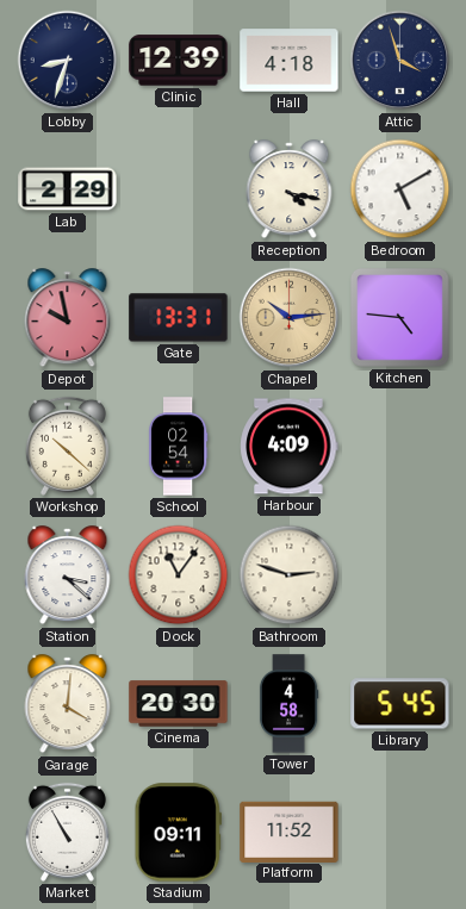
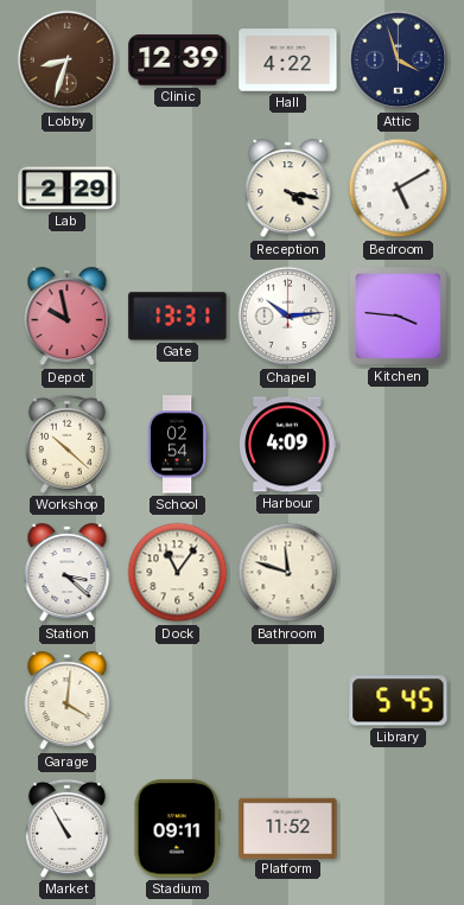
Lobby dial: navy -> brown (68, 60)
Hall: 4:18 -> 4:22 (288, 60)
Chapel dial: champagne -> white (288, 317)
Kitchen: 4:46 -> 3:46 (398, 316)
Bathroom: 2:48 -> 11:48 (288, 573)
Cinema: 20:30 -> none (179, 704)
Tower: 4:58 -> none (288, 704)
